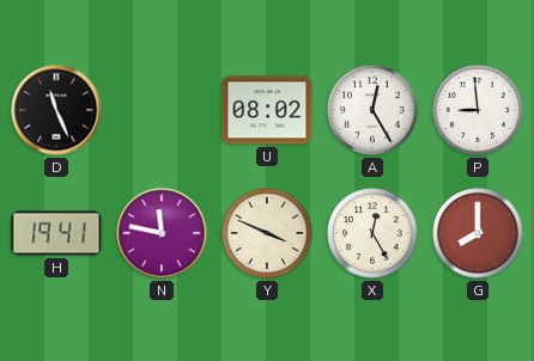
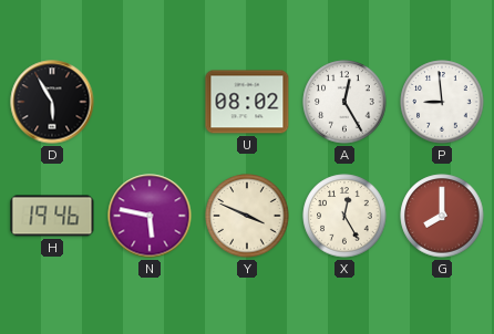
D: 11:26 -> 5:55 (52, 102)
H: 19:41 -> 19:46 (52, 216)
N: 11:47 -> 5:47 (150, 216)
